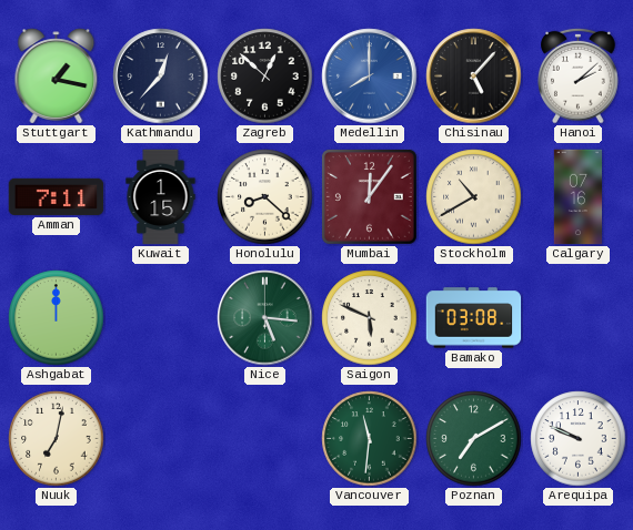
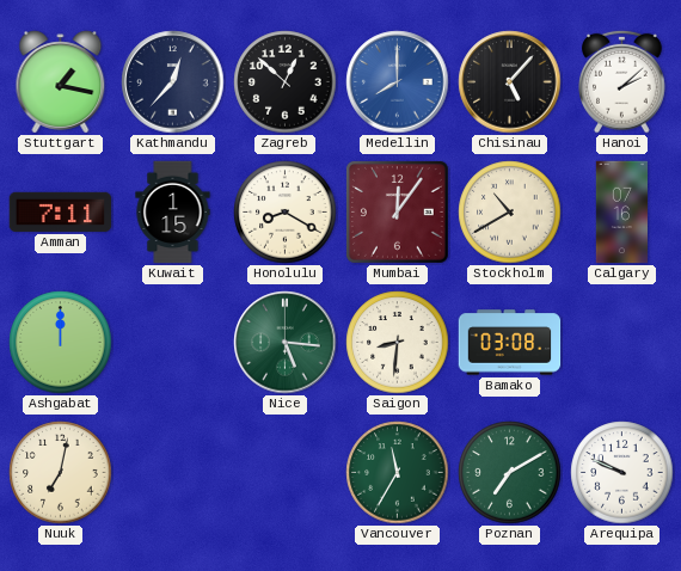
Honolulu: 8:22 -> 8:20 (286, 213)
Saigon: 5:49 -> 8:31 (398, 343)
Vancouver: 11:31 -> 11:35 (398, 473)
